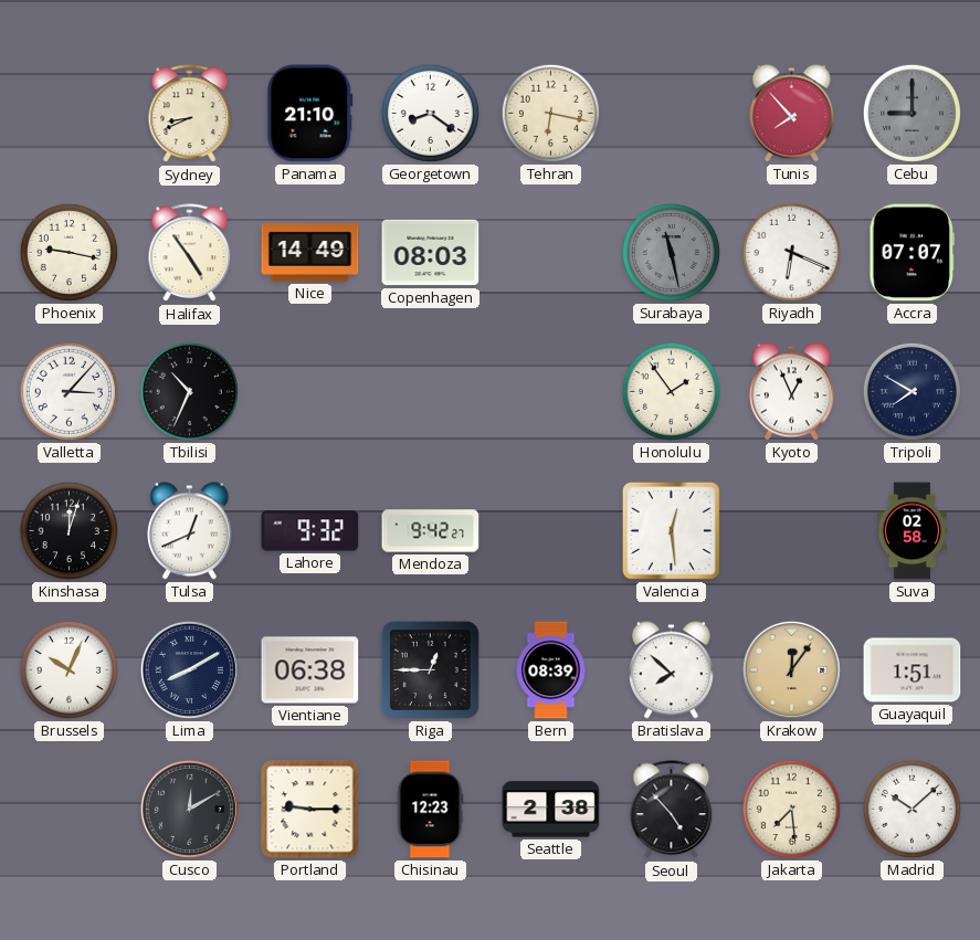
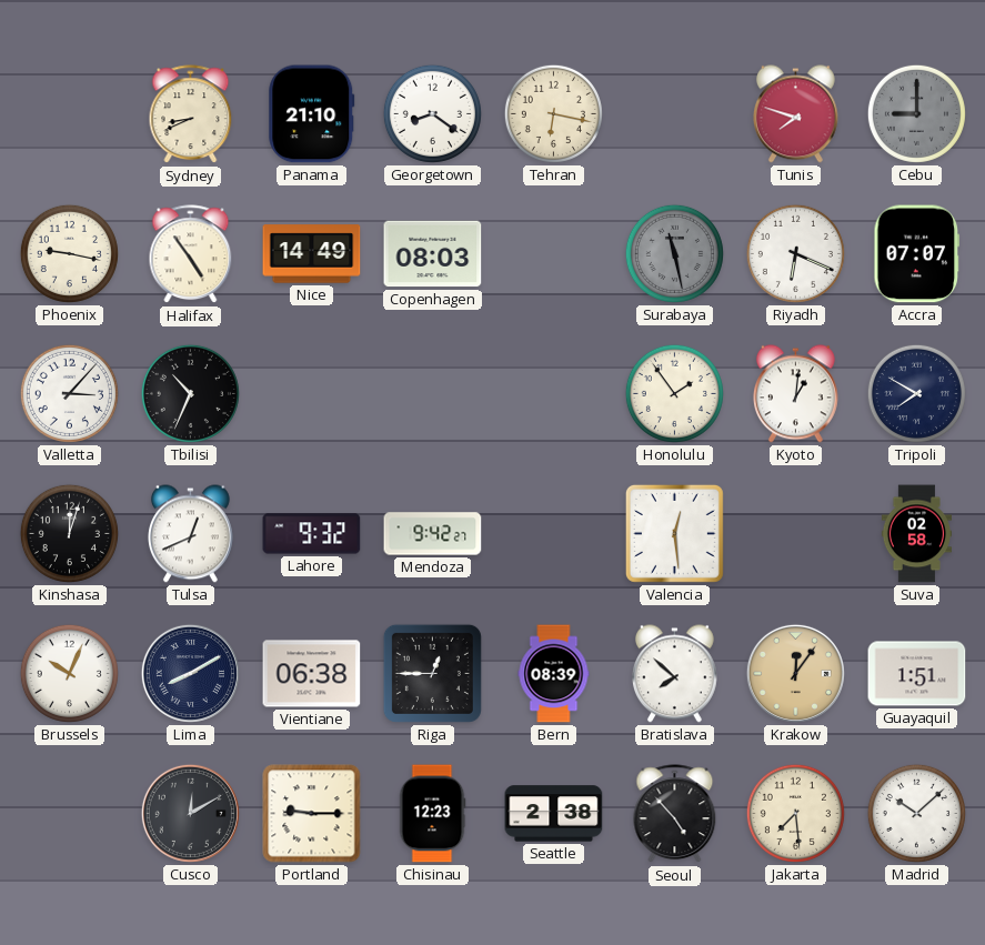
Tunis: 7:53 -> 7:48 (795, 114)
Kyoto: 12:56 -> 1:01 (795, 394)
